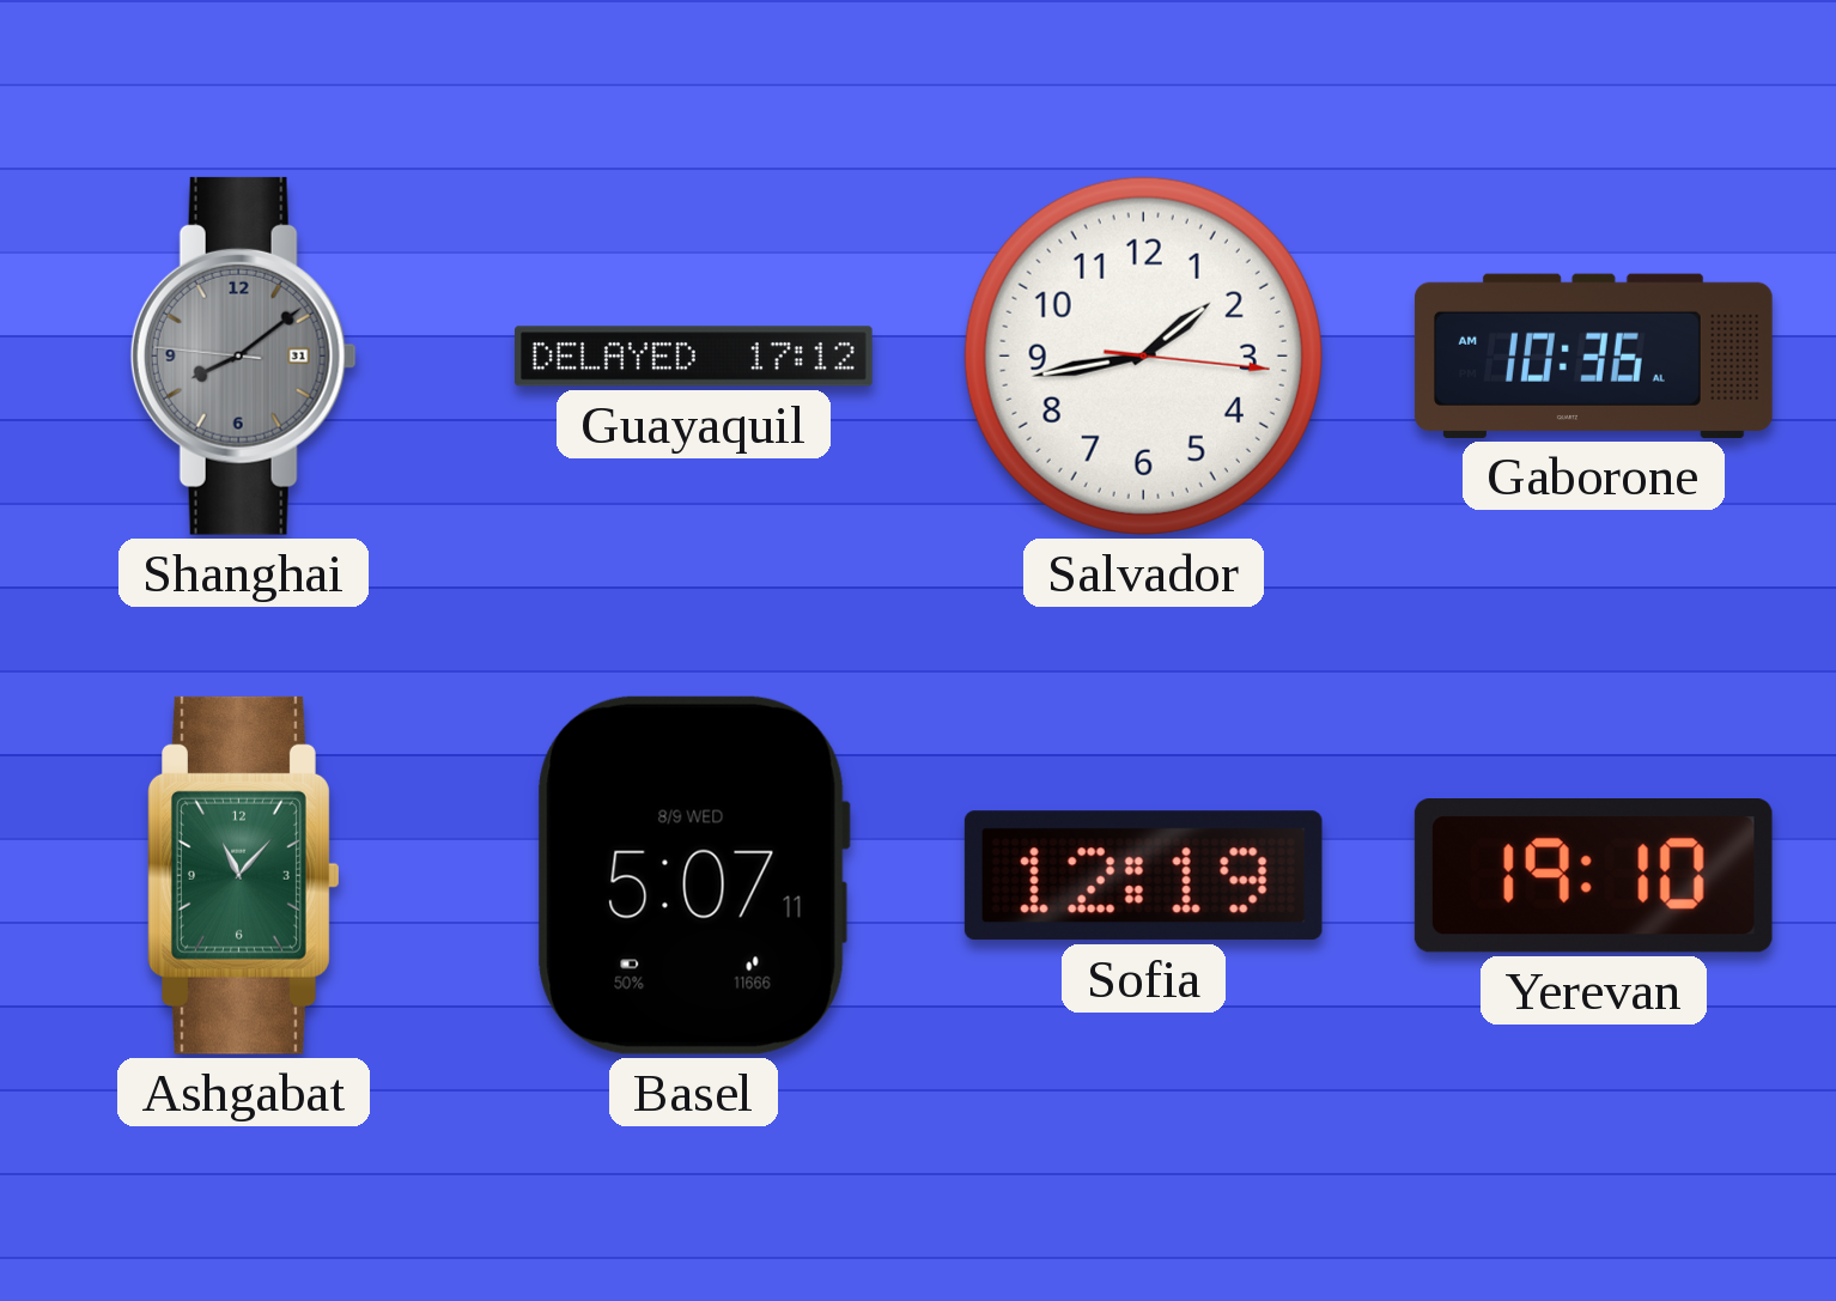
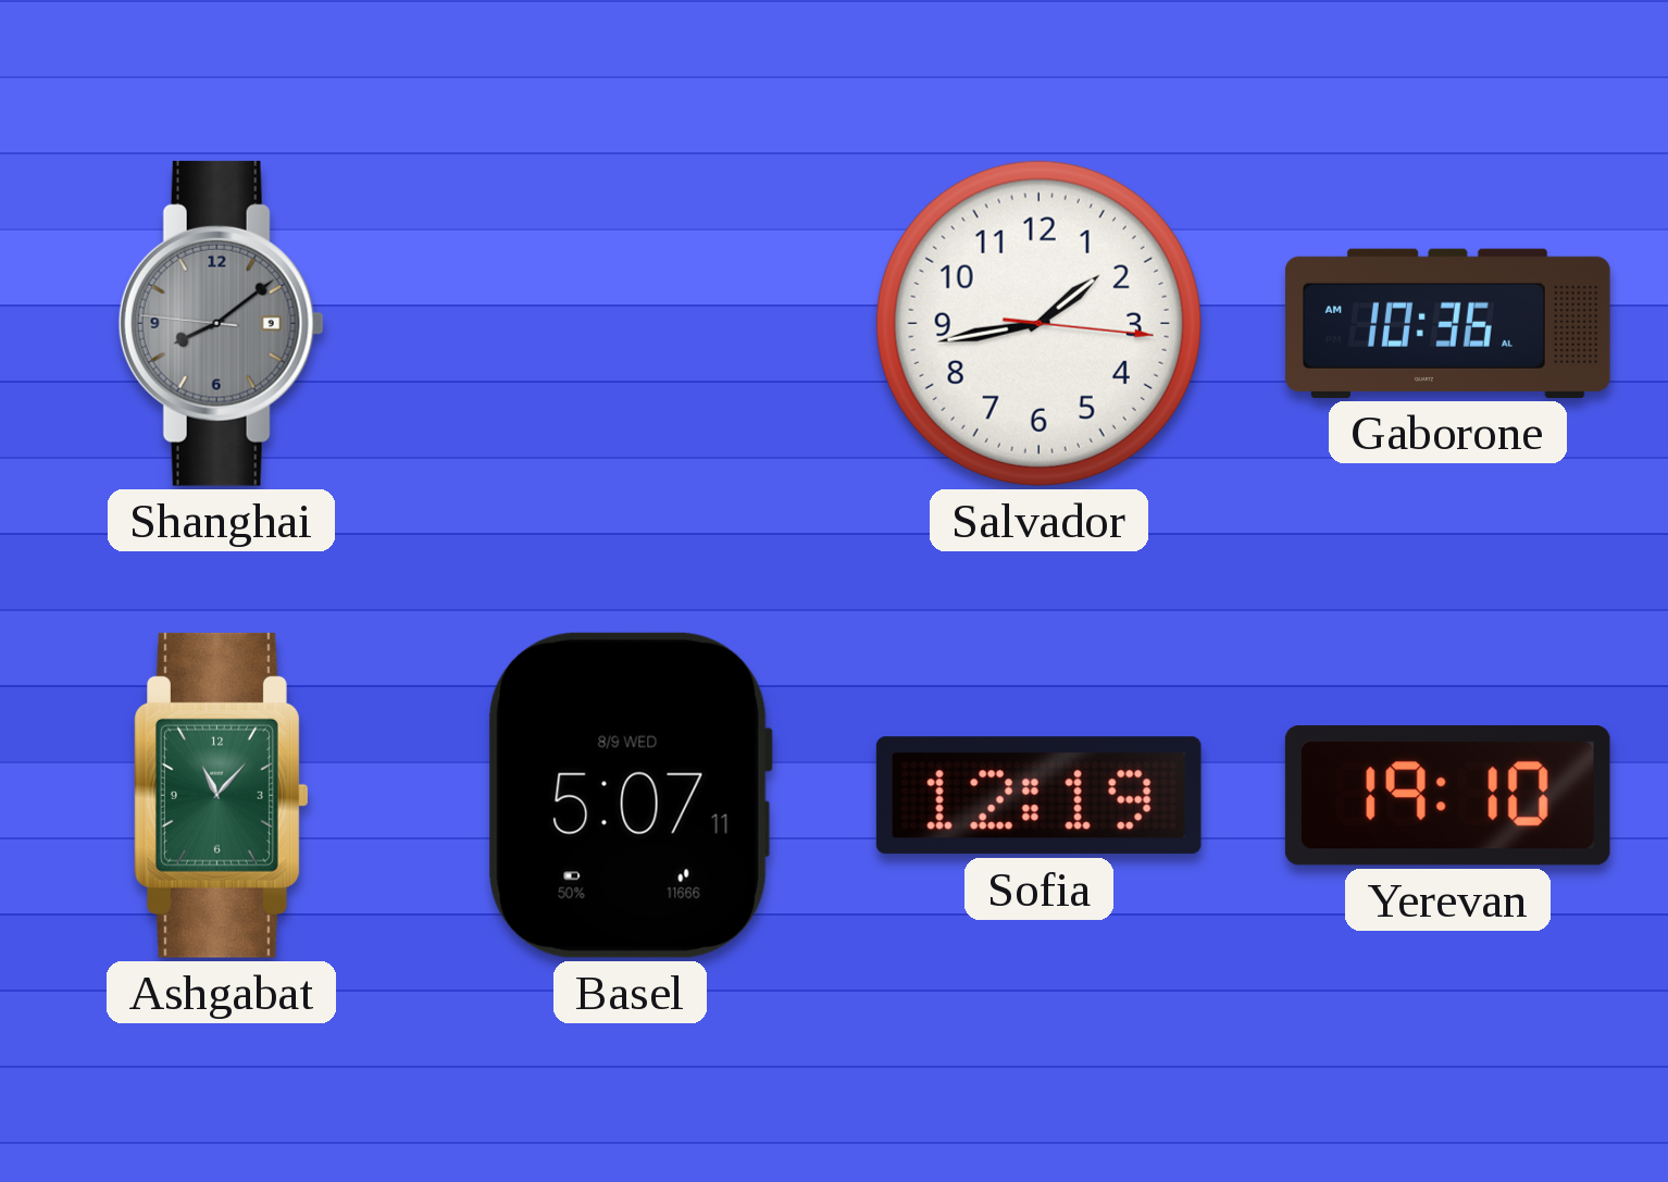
Shanghai date: 31 -> 9 (221, 323)
Guayaquil: 17:12 -> none (694, 357)
